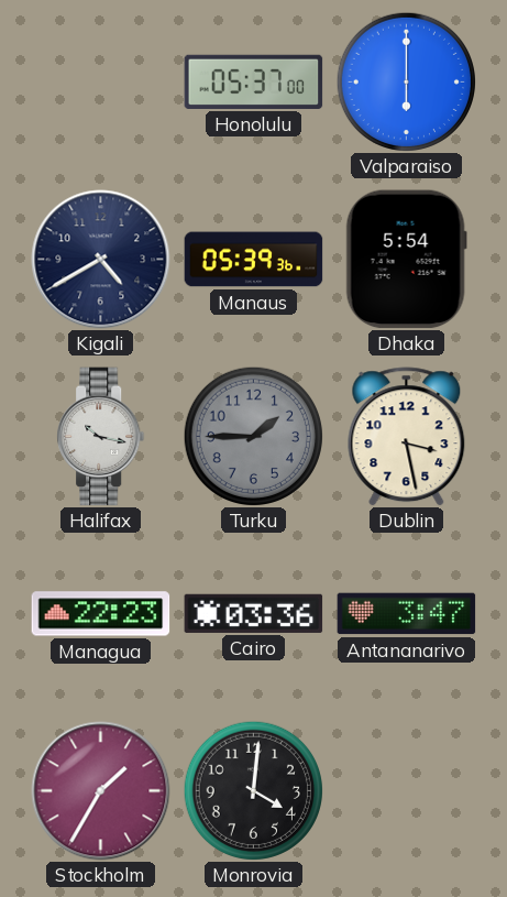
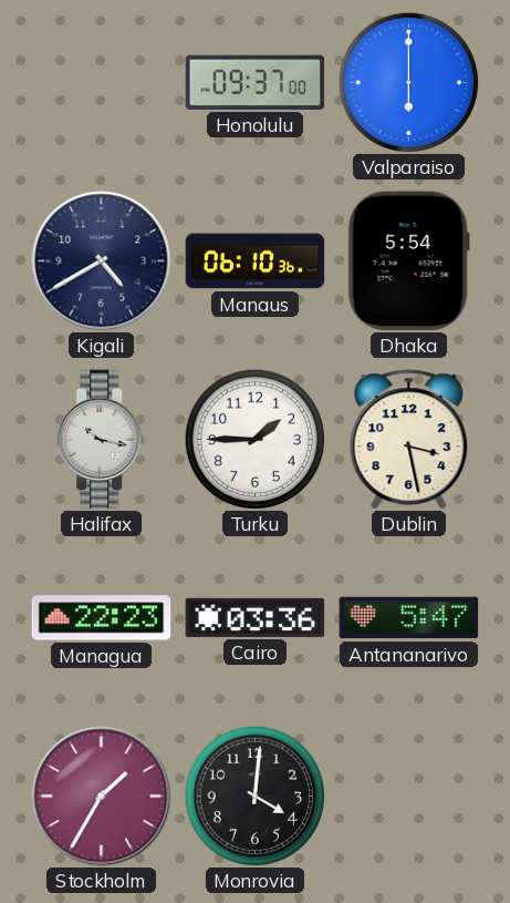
Honolulu: 05:37 -> 09:37 (256, 82)
Manaus: 05:39 -> 06:10 (256, 261)
Turku dial: grey -> white (254, 439)
Antananarivo: 3:47 -> 5:47 (409, 618)
